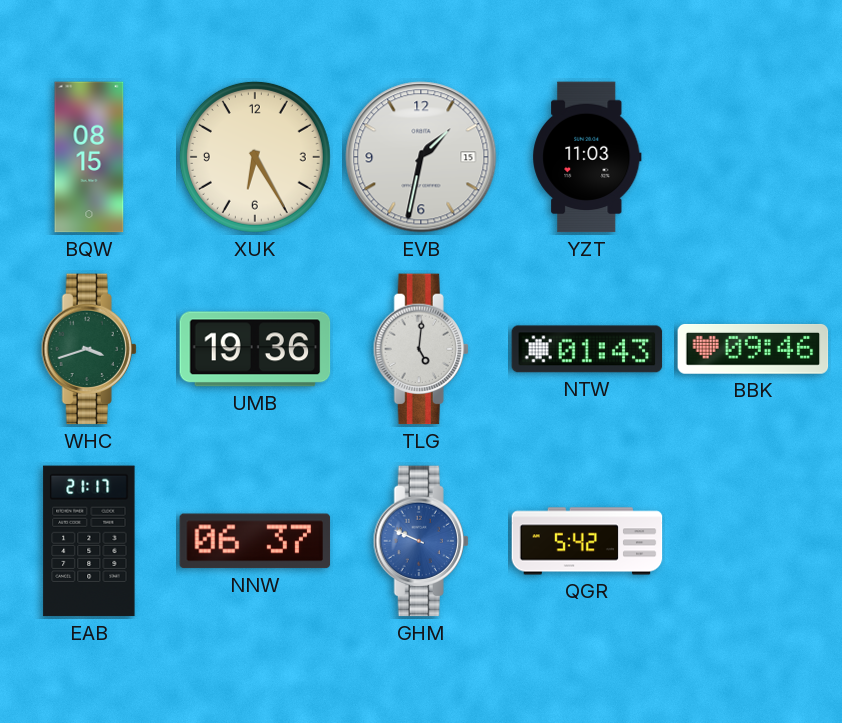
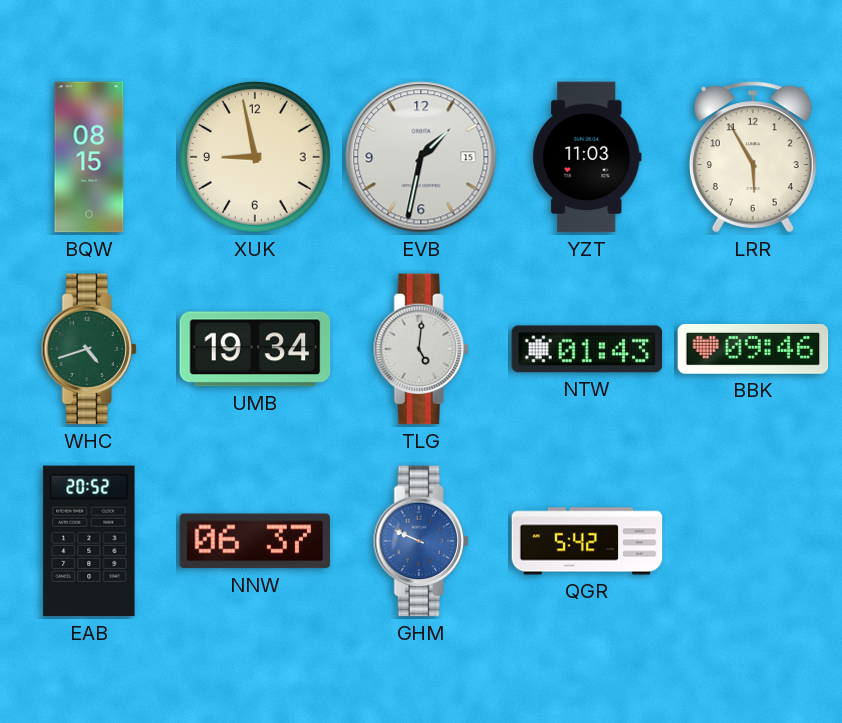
XUK: 6:25 -> 8:58 (255, 157)
LRR: none -> 5:55 (753, 157)
WHC: 3:42 -> 4:42 (89, 349)
UMB: 19:36 -> 19:34 (255, 349)
EAB: 21:17 -> 20:52 (89, 541)
